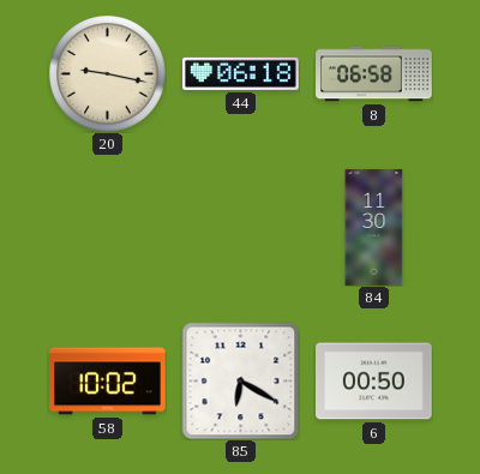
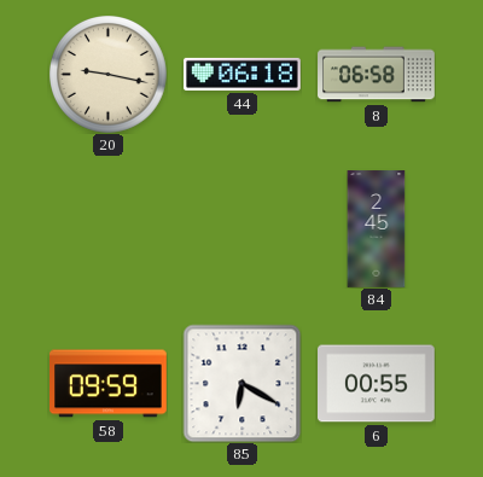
84: 11:30 -> 2:45 (377, 229)
58: 10:02 -> 09:59 (109, 384)
6: 00:50 -> 00:55 (377, 384)
